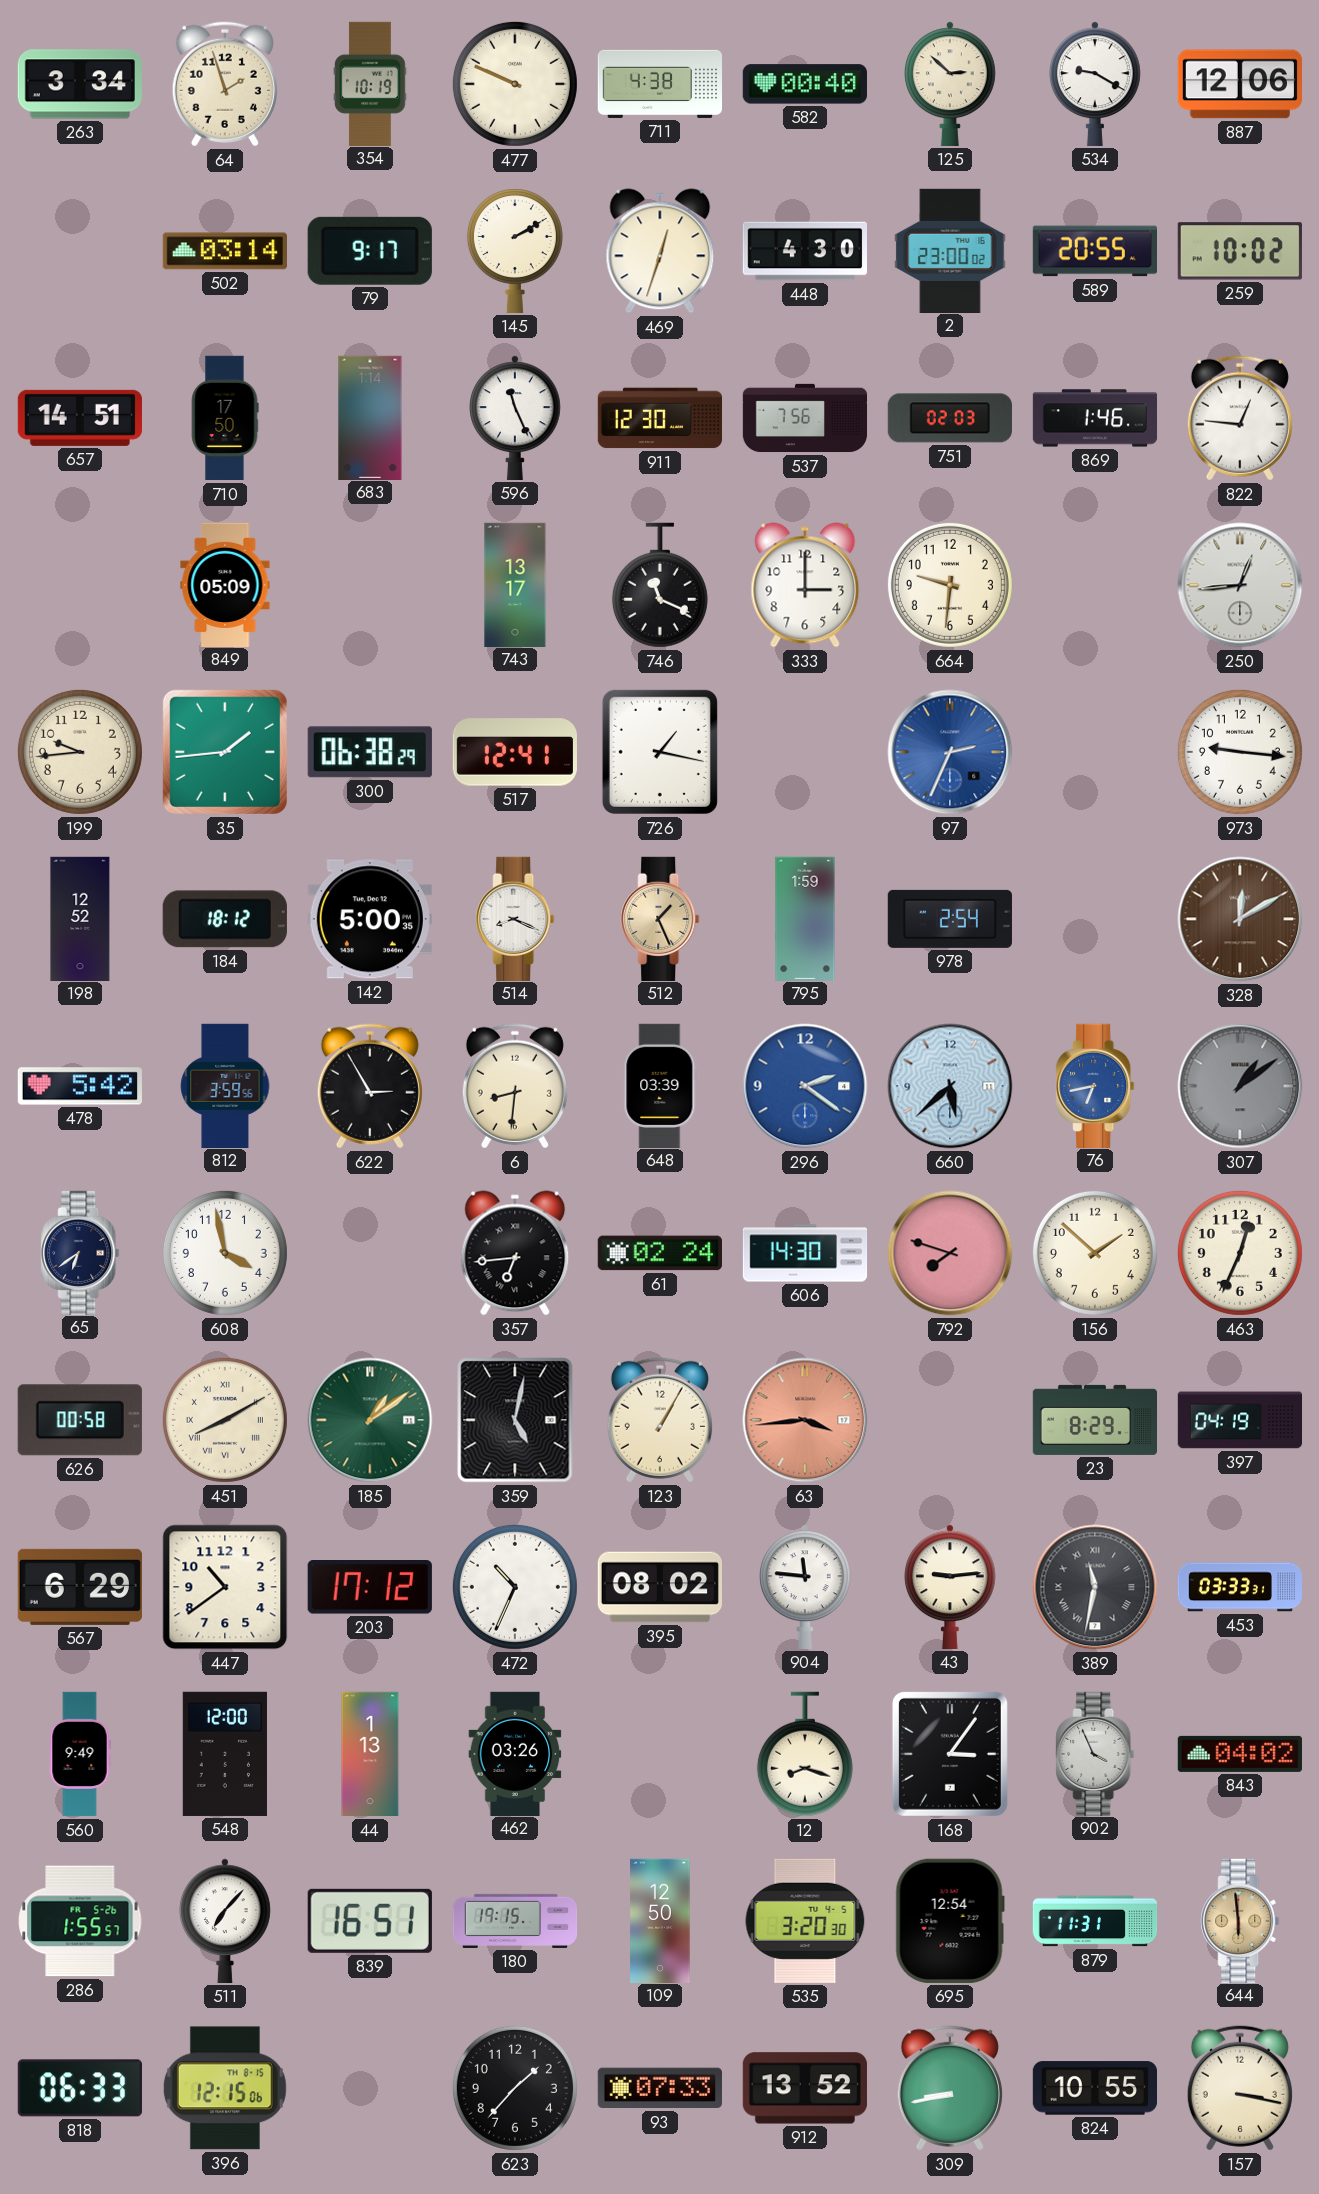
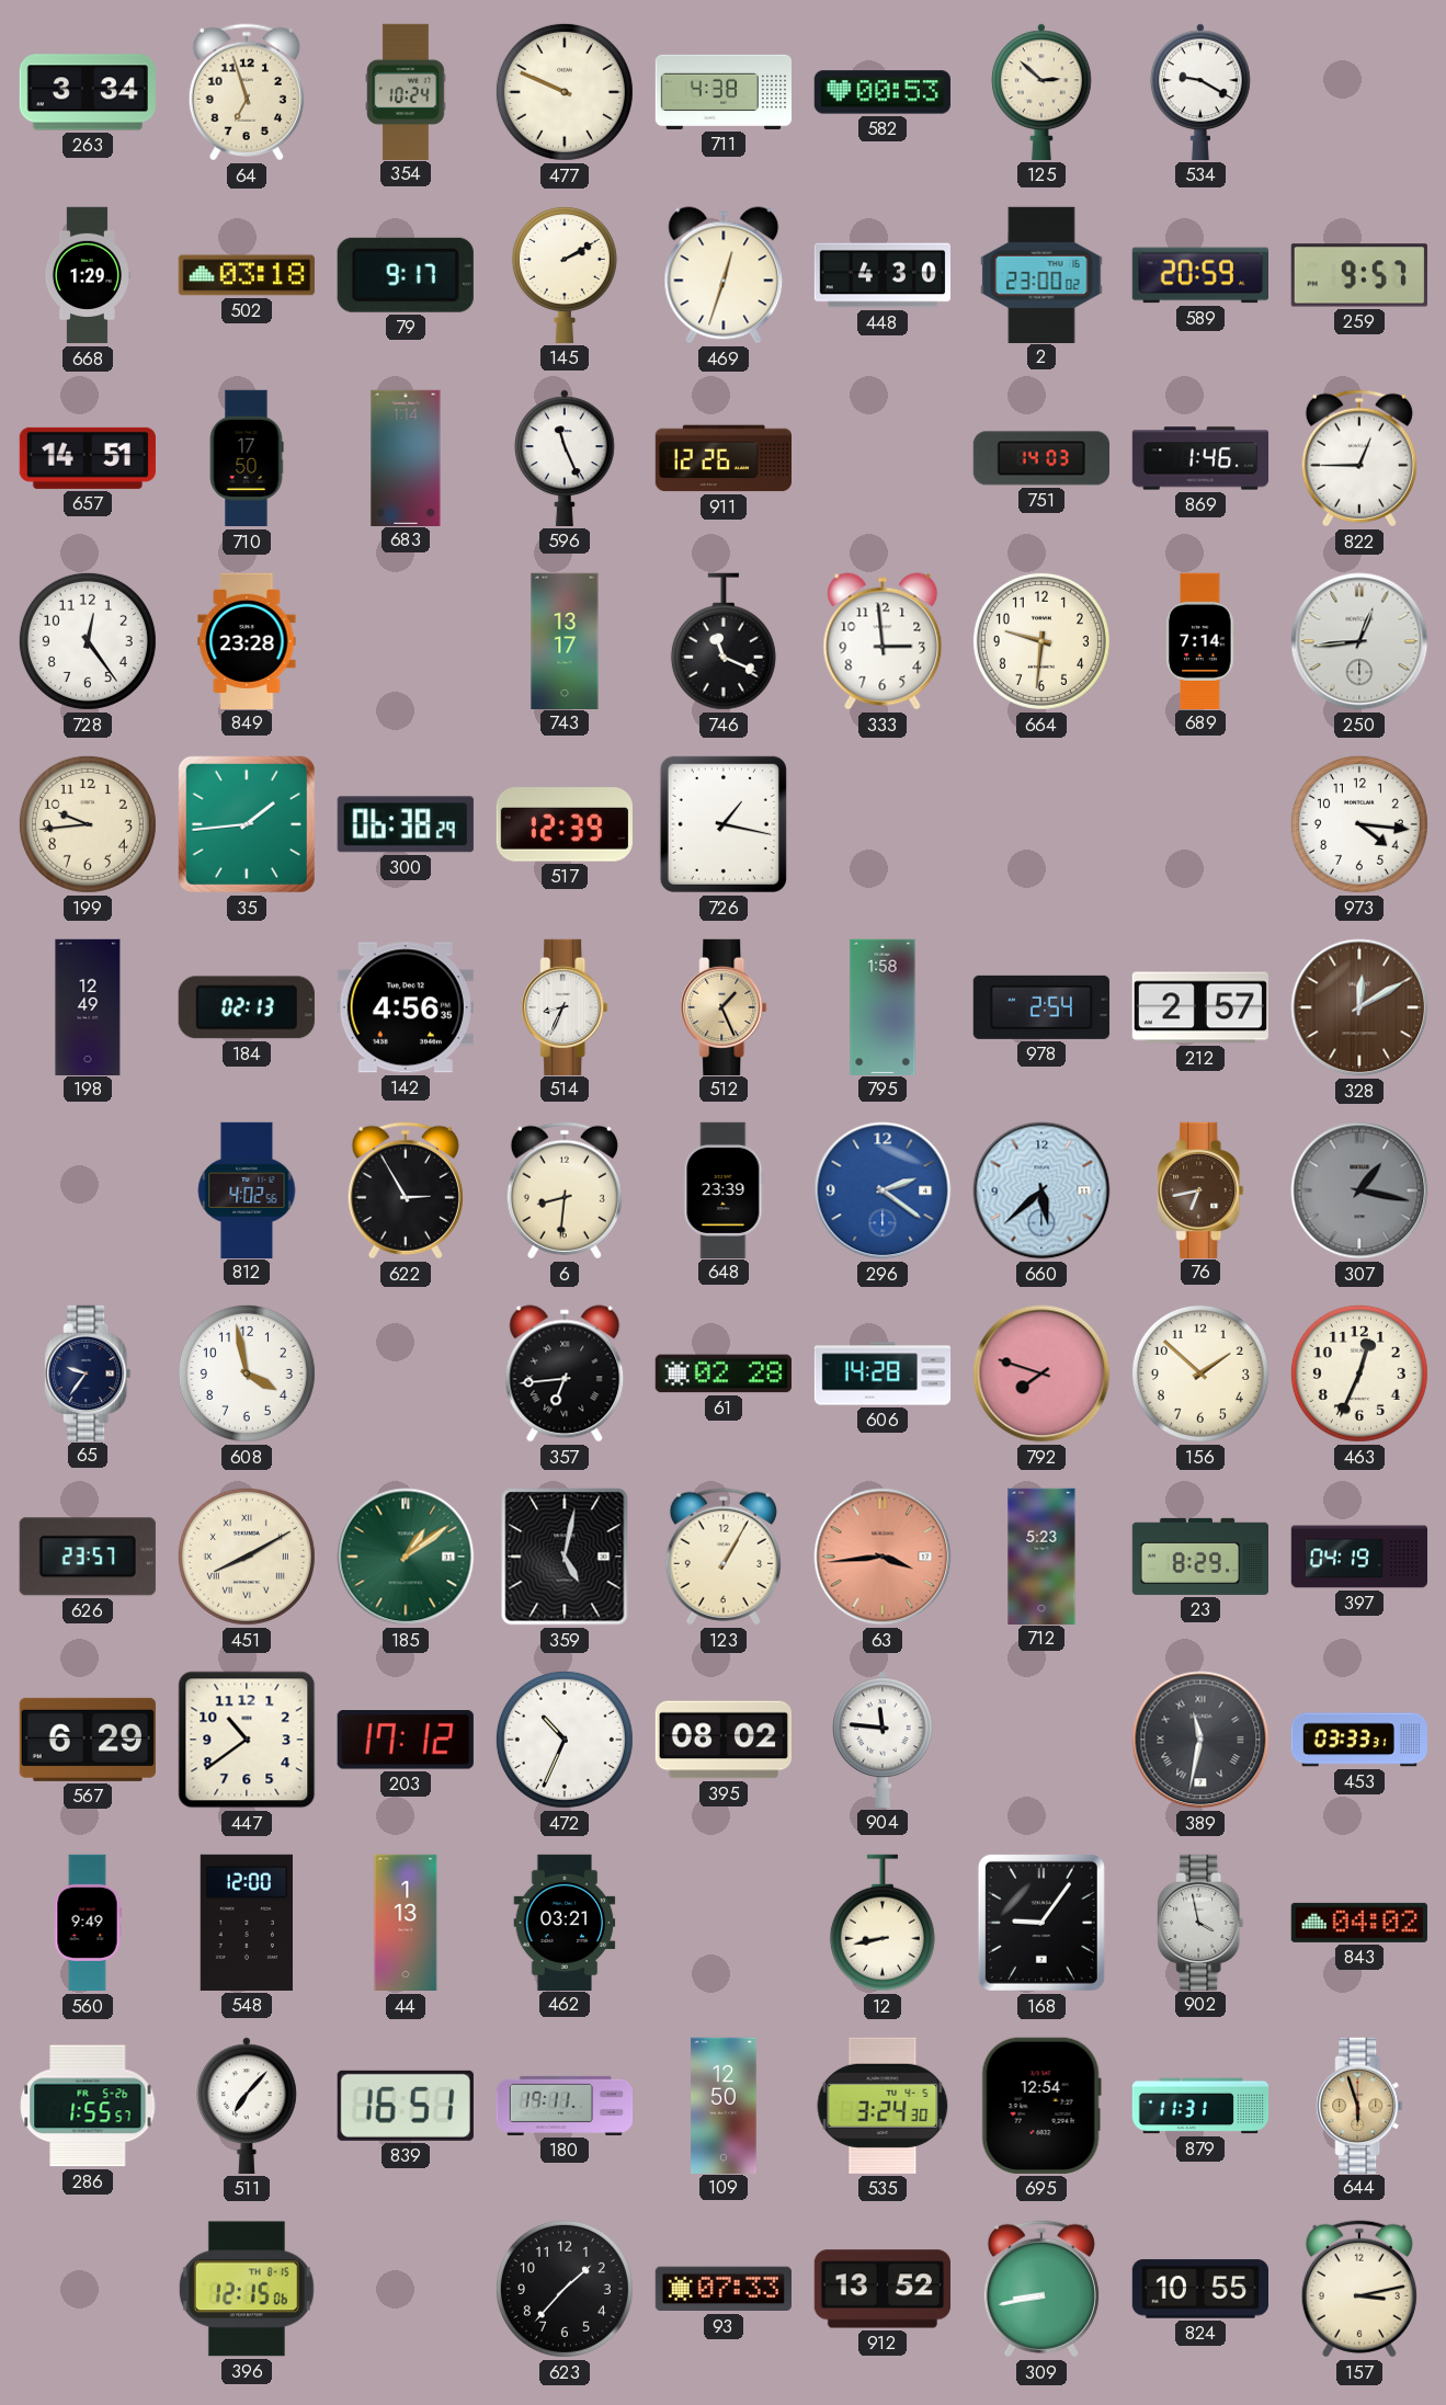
64: 1:57 -> 6:57 (247, 92)
354: 10:19 -> 10:24 (406, 91)
582: 00:40 -> 00:53 (883, 92)
887: 12:06 -> none (1239, 84)
668: none -> 1:29 (87, 275)
502: 03:14 -> 03:18 (247, 275)
589: 20:55 -> 20:59 (1199, 275)
259: 10:02 -> 9:57 (1359, 275)
911: 12:30 -> 12:26 (722, 458)
537: 7:56 -> none (805, 418)
751: 02:03 -> 14:03 (1041, 458)
822: 12:46 -> 12:45 (1359, 458)
728: none -> 12:24 (88, 641)
849: 05:09 -> 23:28 (247, 640)
333: 3:00 -> 2:59 (883, 641)
689: none -> 7:14 (1200, 640)
517: 12:41 -> 12:39 (565, 824)
97: 2:34 -> none (950, 752)
973: 9:16 -> 4:16 (1359, 824)
198: 12:52 -> 12:49 (88, 1006)
184: 18:12 -> 02:13 (247, 1007)
142: 5:00 -> 4:56 (406, 1007)
514: 8:19 -> 8:34 (565, 1006)
795: 1:59 -> 1:58 (883, 1006)
212: none -> 2:57 (1200, 1007)
478: 5:42 -> none (79, 1086)
812: 3:59 -> 4:02 (247, 1189)
648: 03:39 -> 23:39 (724, 1189)
76 dial: blue -> brown (1200, 1189)
307: 1:09 -> 1:17 (1359, 1190)
65: 6:39 -> 9:36 (88, 1372)
61: 02:24 -> 02:28 (724, 1374)
606: 14:30 -> 14:28 (883, 1374)
626: 00:58 -> 23:57 (88, 1557)
712: none -> 5:23 (1041, 1555)
43: 9:14 -> none (951, 1587)
462: 03:26 -> 03:21 (565, 1922)
12: 8:18 -> 8:43 (883, 1923)
168: 3:06 -> 9:06 (1041, 1923)
902: 3:56 -> 3:58 (1200, 1922)
180: 19:15 -> 19:11 (565, 2106)
535: 3:20 -> 3:24 (883, 2106)
644: 5:59 -> 5:57 (1359, 2105)
818: 06:33 -> none (80, 2088)
157: 3:17 -> 3:13 (1359, 2289)
